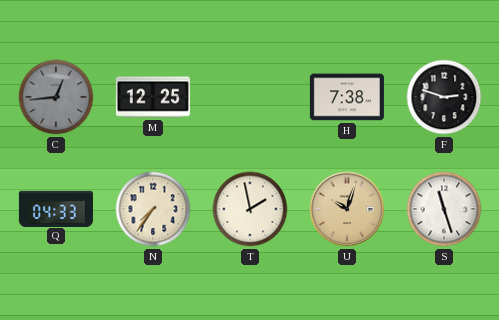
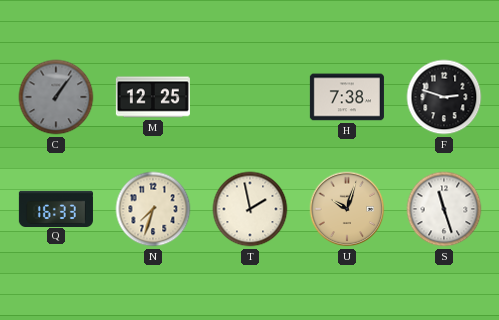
C: 12:44 -> 1:06 (56, 97)
Q: 04:33 -> 16:33 (56, 208)
N: 7:36 -> 7:33 (153, 209)
